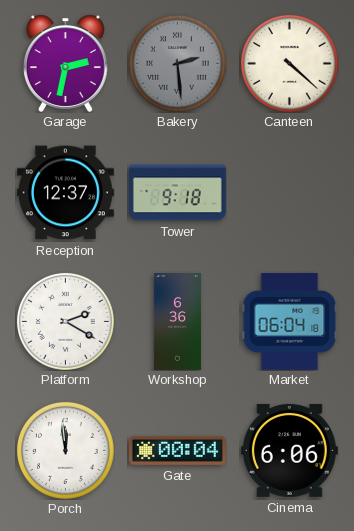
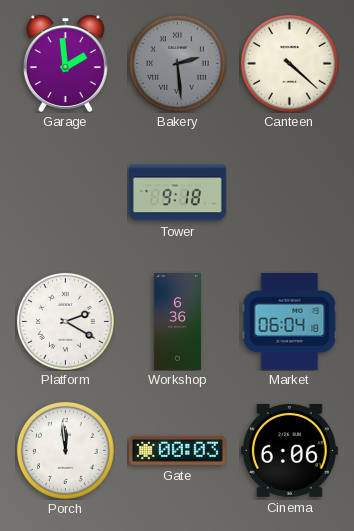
Garage: 2:32 -> 1:59 (65, 63)
Reception: 12:37 -> none (65, 193)
Gate: 00:04 -> 00:03 (177, 450)
